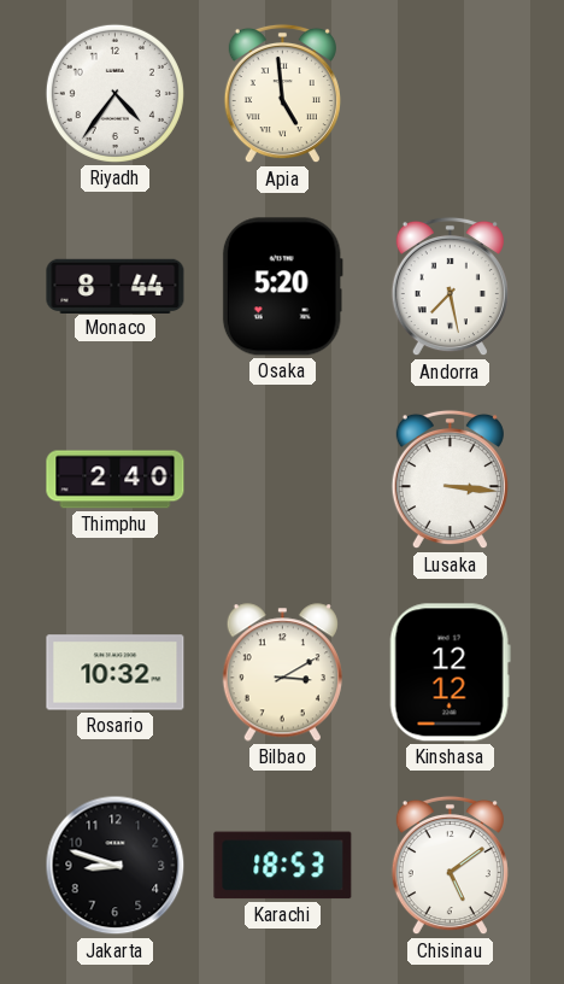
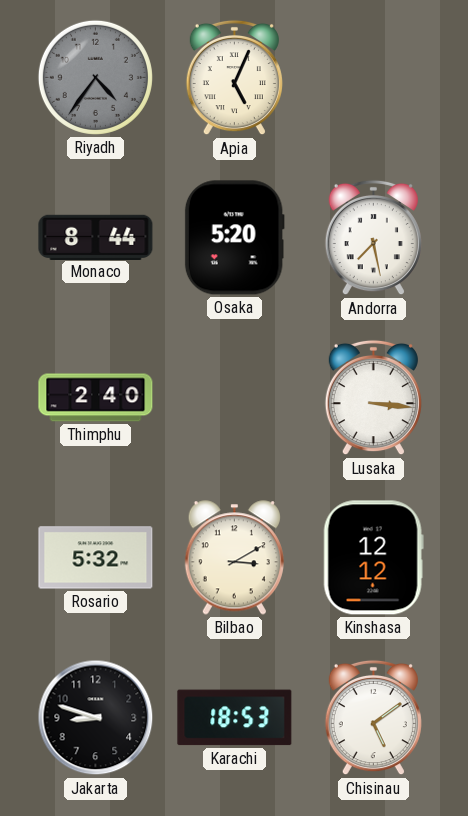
Riyadh dial: white -> grey (95, 77)
Apia: 4:59 -> 5:04 (234, 78)
Rosario: 10:32 -> 5:32 (96, 558)
